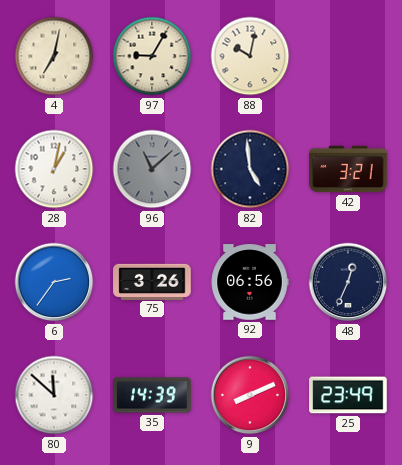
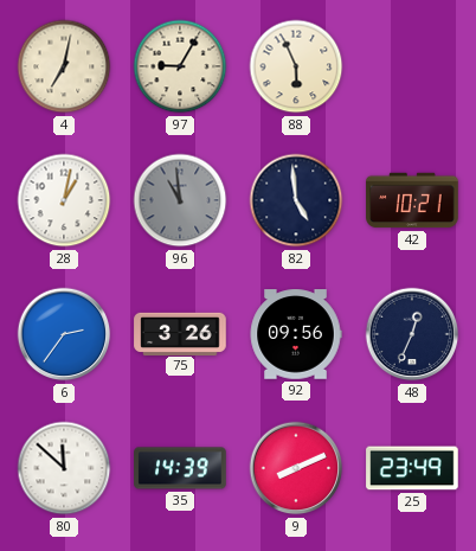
88: 10:02 -> 5:56 (296, 66)
96: 11:08 -> 10:59 (180, 200)
42: 3:21 -> 10:21 (412, 200)
92: 06:56 -> 09:56 (296, 334)
